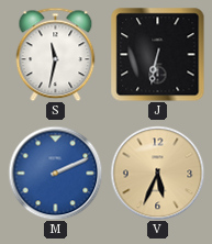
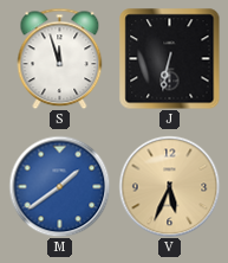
S: 11:32 -> 11:57 (60, 58)
M: 2:11 -> 1:39 (59, 186)
